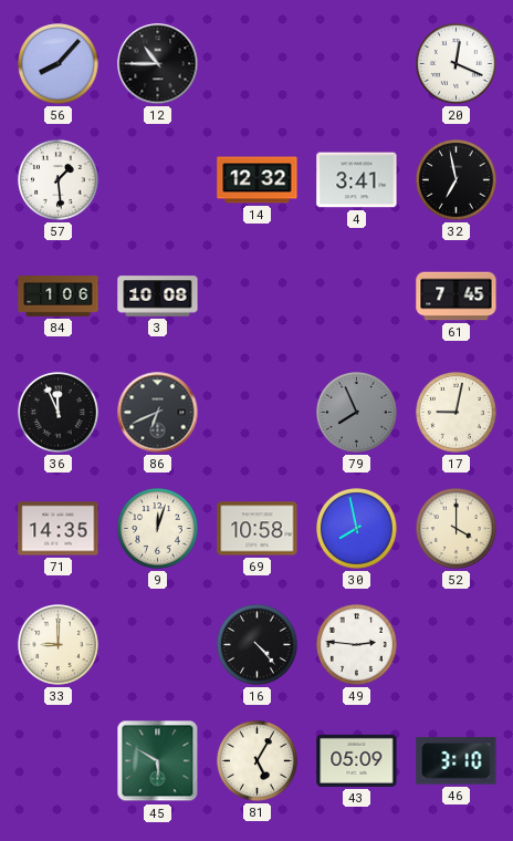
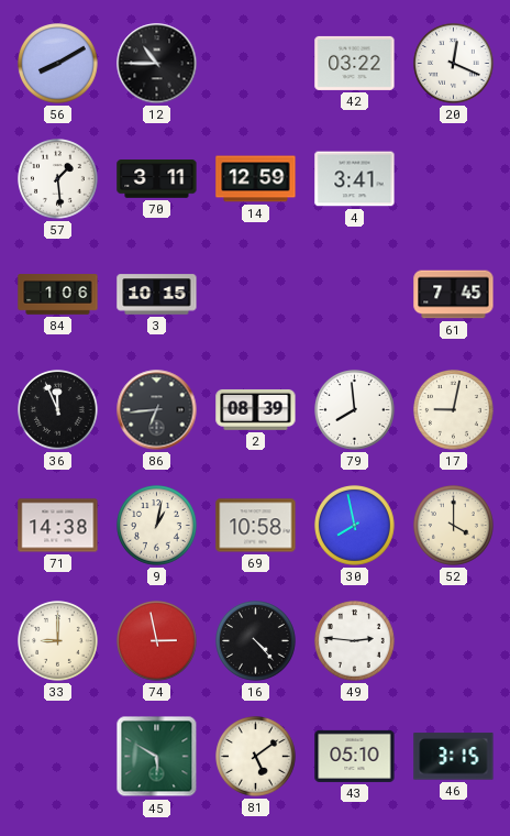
56: 8:07 -> 8:10 (58, 64)
42: none -> 03:22 (355, 63)
70: none -> 3:11 (157, 179)
14: 12:32 -> 12:59 (256, 179)
32: 6:58 -> none (457, 180)
3: 10:08 -> 10:15 (157, 295)
86: 6:41 -> 6:44 (157, 410)
2: none -> 08:39 (256, 409)
79: 7:56 -> 7:59 (355, 410)
79 dial: grey -> white (355, 410)
71: 14:35 -> 14:38 (58, 526)
9: 12:03 -> 1:02 (157, 526)
74: none -> 2:58 (157, 641)
81: 5:05 -> 5:09 (256, 757)
43: 05:09 -> 05:10 (355, 756)
46: 3:10 -> 3:15 (454, 757)
